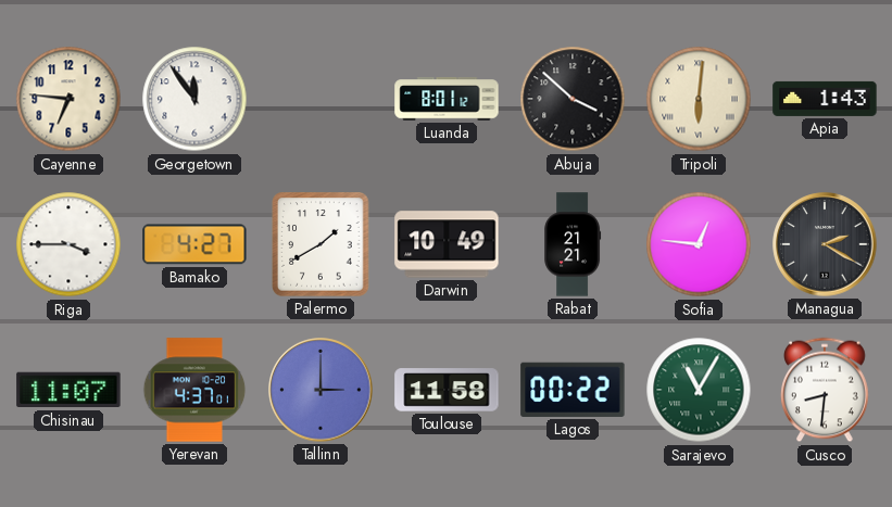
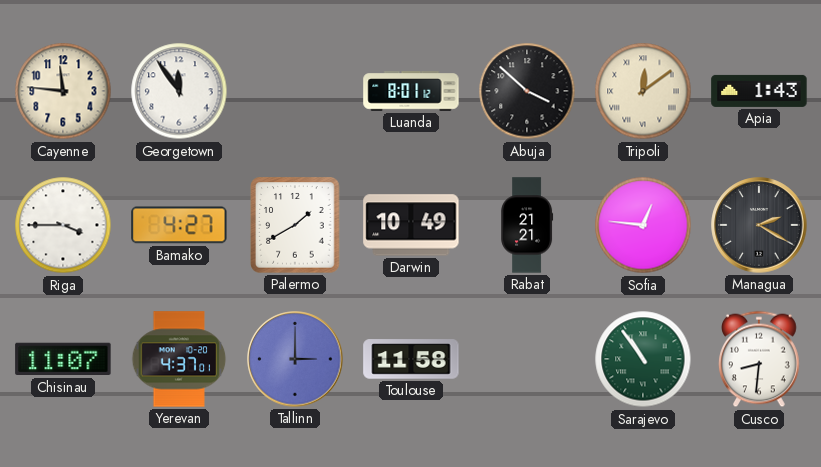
Cayenne: 6:46 -> 11:46 (63, 91)
Tripoli: 6:01 -> 12:09 (643, 91)
Lagos: 00:22 -> none (573, 390)
Sarajevo: 11:05 -> 10:54 (643, 359)
